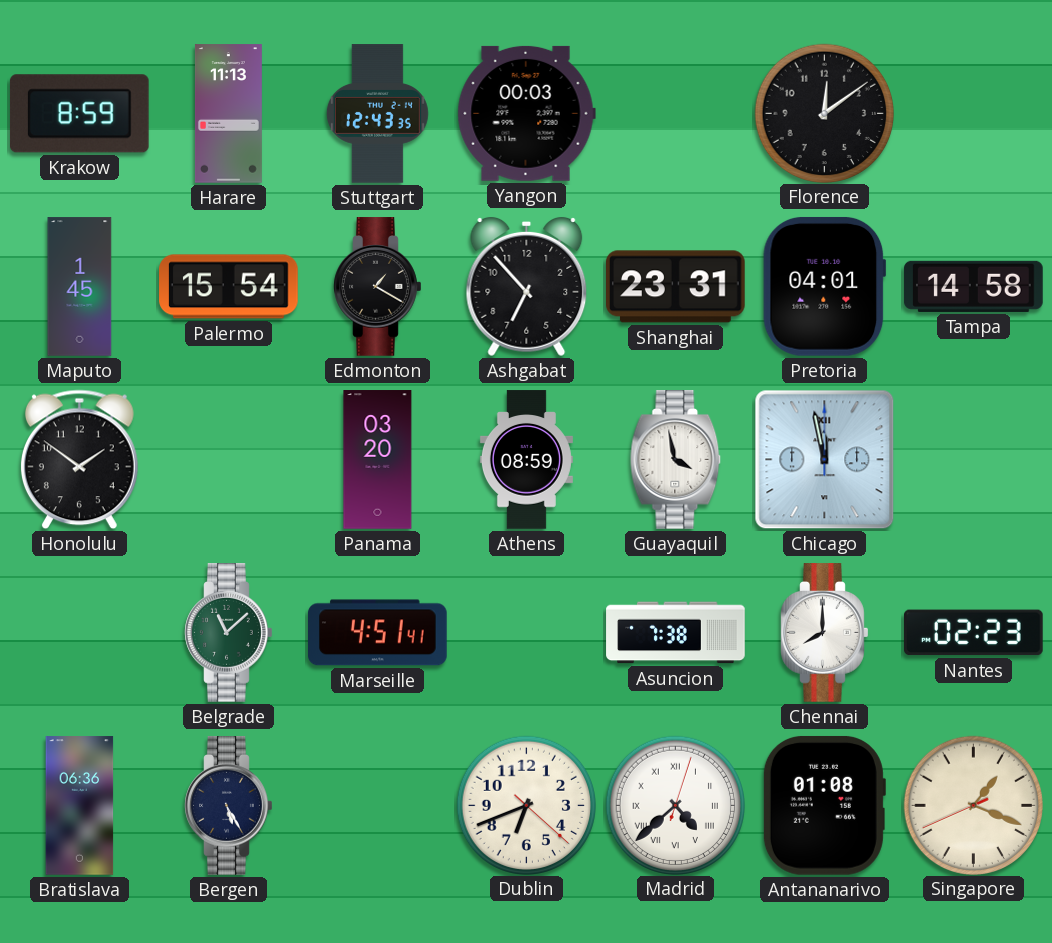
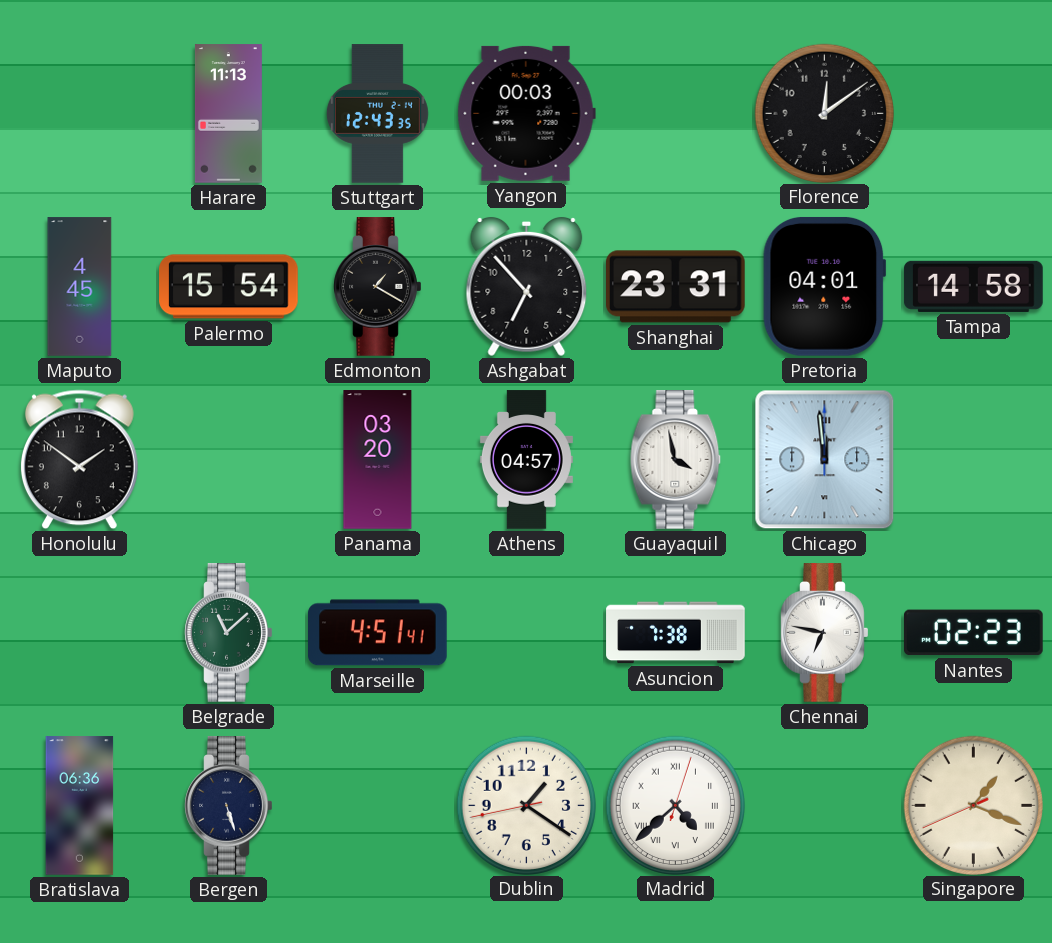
Krakow: 8:59 -> none (79, 114)
Maputo: 1:45 -> 4:45 (80, 287)
Athens: 08:59 -> 04:57 (526, 460)
Chicago: 11:58 -> 11:59 (825, 460)
Chennai: 8:00 -> 6:47 (825, 633)
Bergen: 5:25 -> 5:27 (229, 806)
Dublin: 6:41 -> 1:20 (526, 805)
Antananarivo: 01:08 -> none (824, 805)
